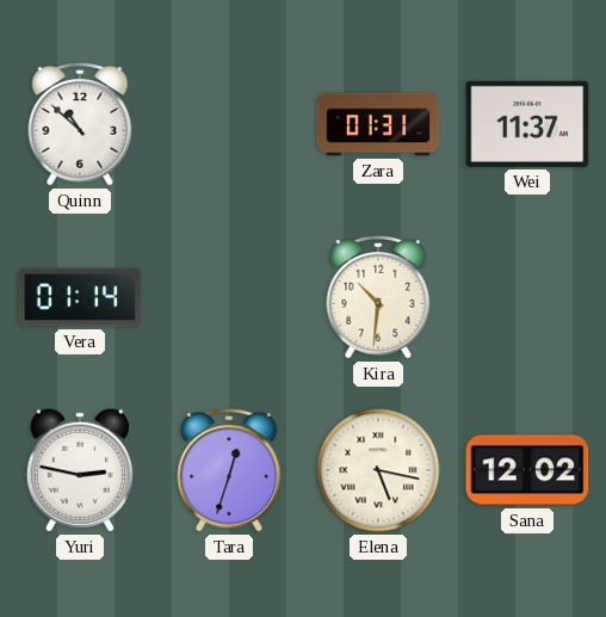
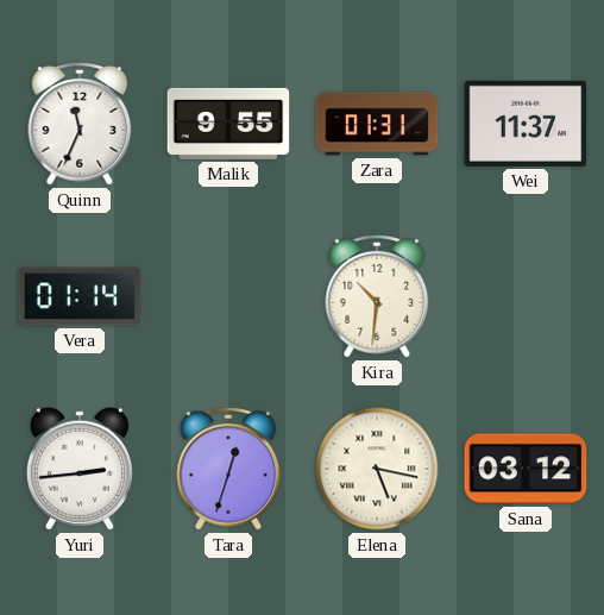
Quinn: 10:52 -> 11:34 (80, 125)
Malik: none -> 9:55 (228, 124)
Yuri: 2:47 -> 2:44 (80, 469)
Sana: 12:02 -> 03:12 (526, 469)
